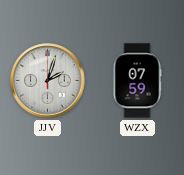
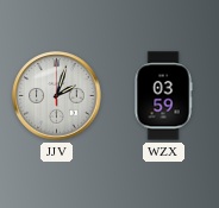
WZX: 07:59 -> 03:59 (163, 96)
